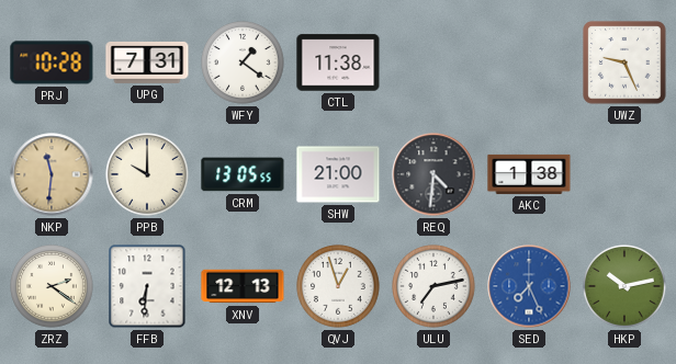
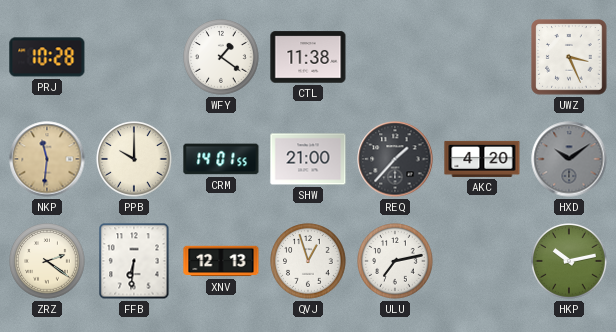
UPG: 7:31 -> none (147, 62)
UWZ: 9:26 -> 3:26 (569, 57)
CRM: 13:05 -> 14:01 (221, 159)
REQ: 4:31 -> 1:37 (395, 159)
AKC: 1:38 -> 4:20 (482, 159)
HXD: none -> 10:09 (569, 159)
SED: 7:26 -> none (529, 286)
